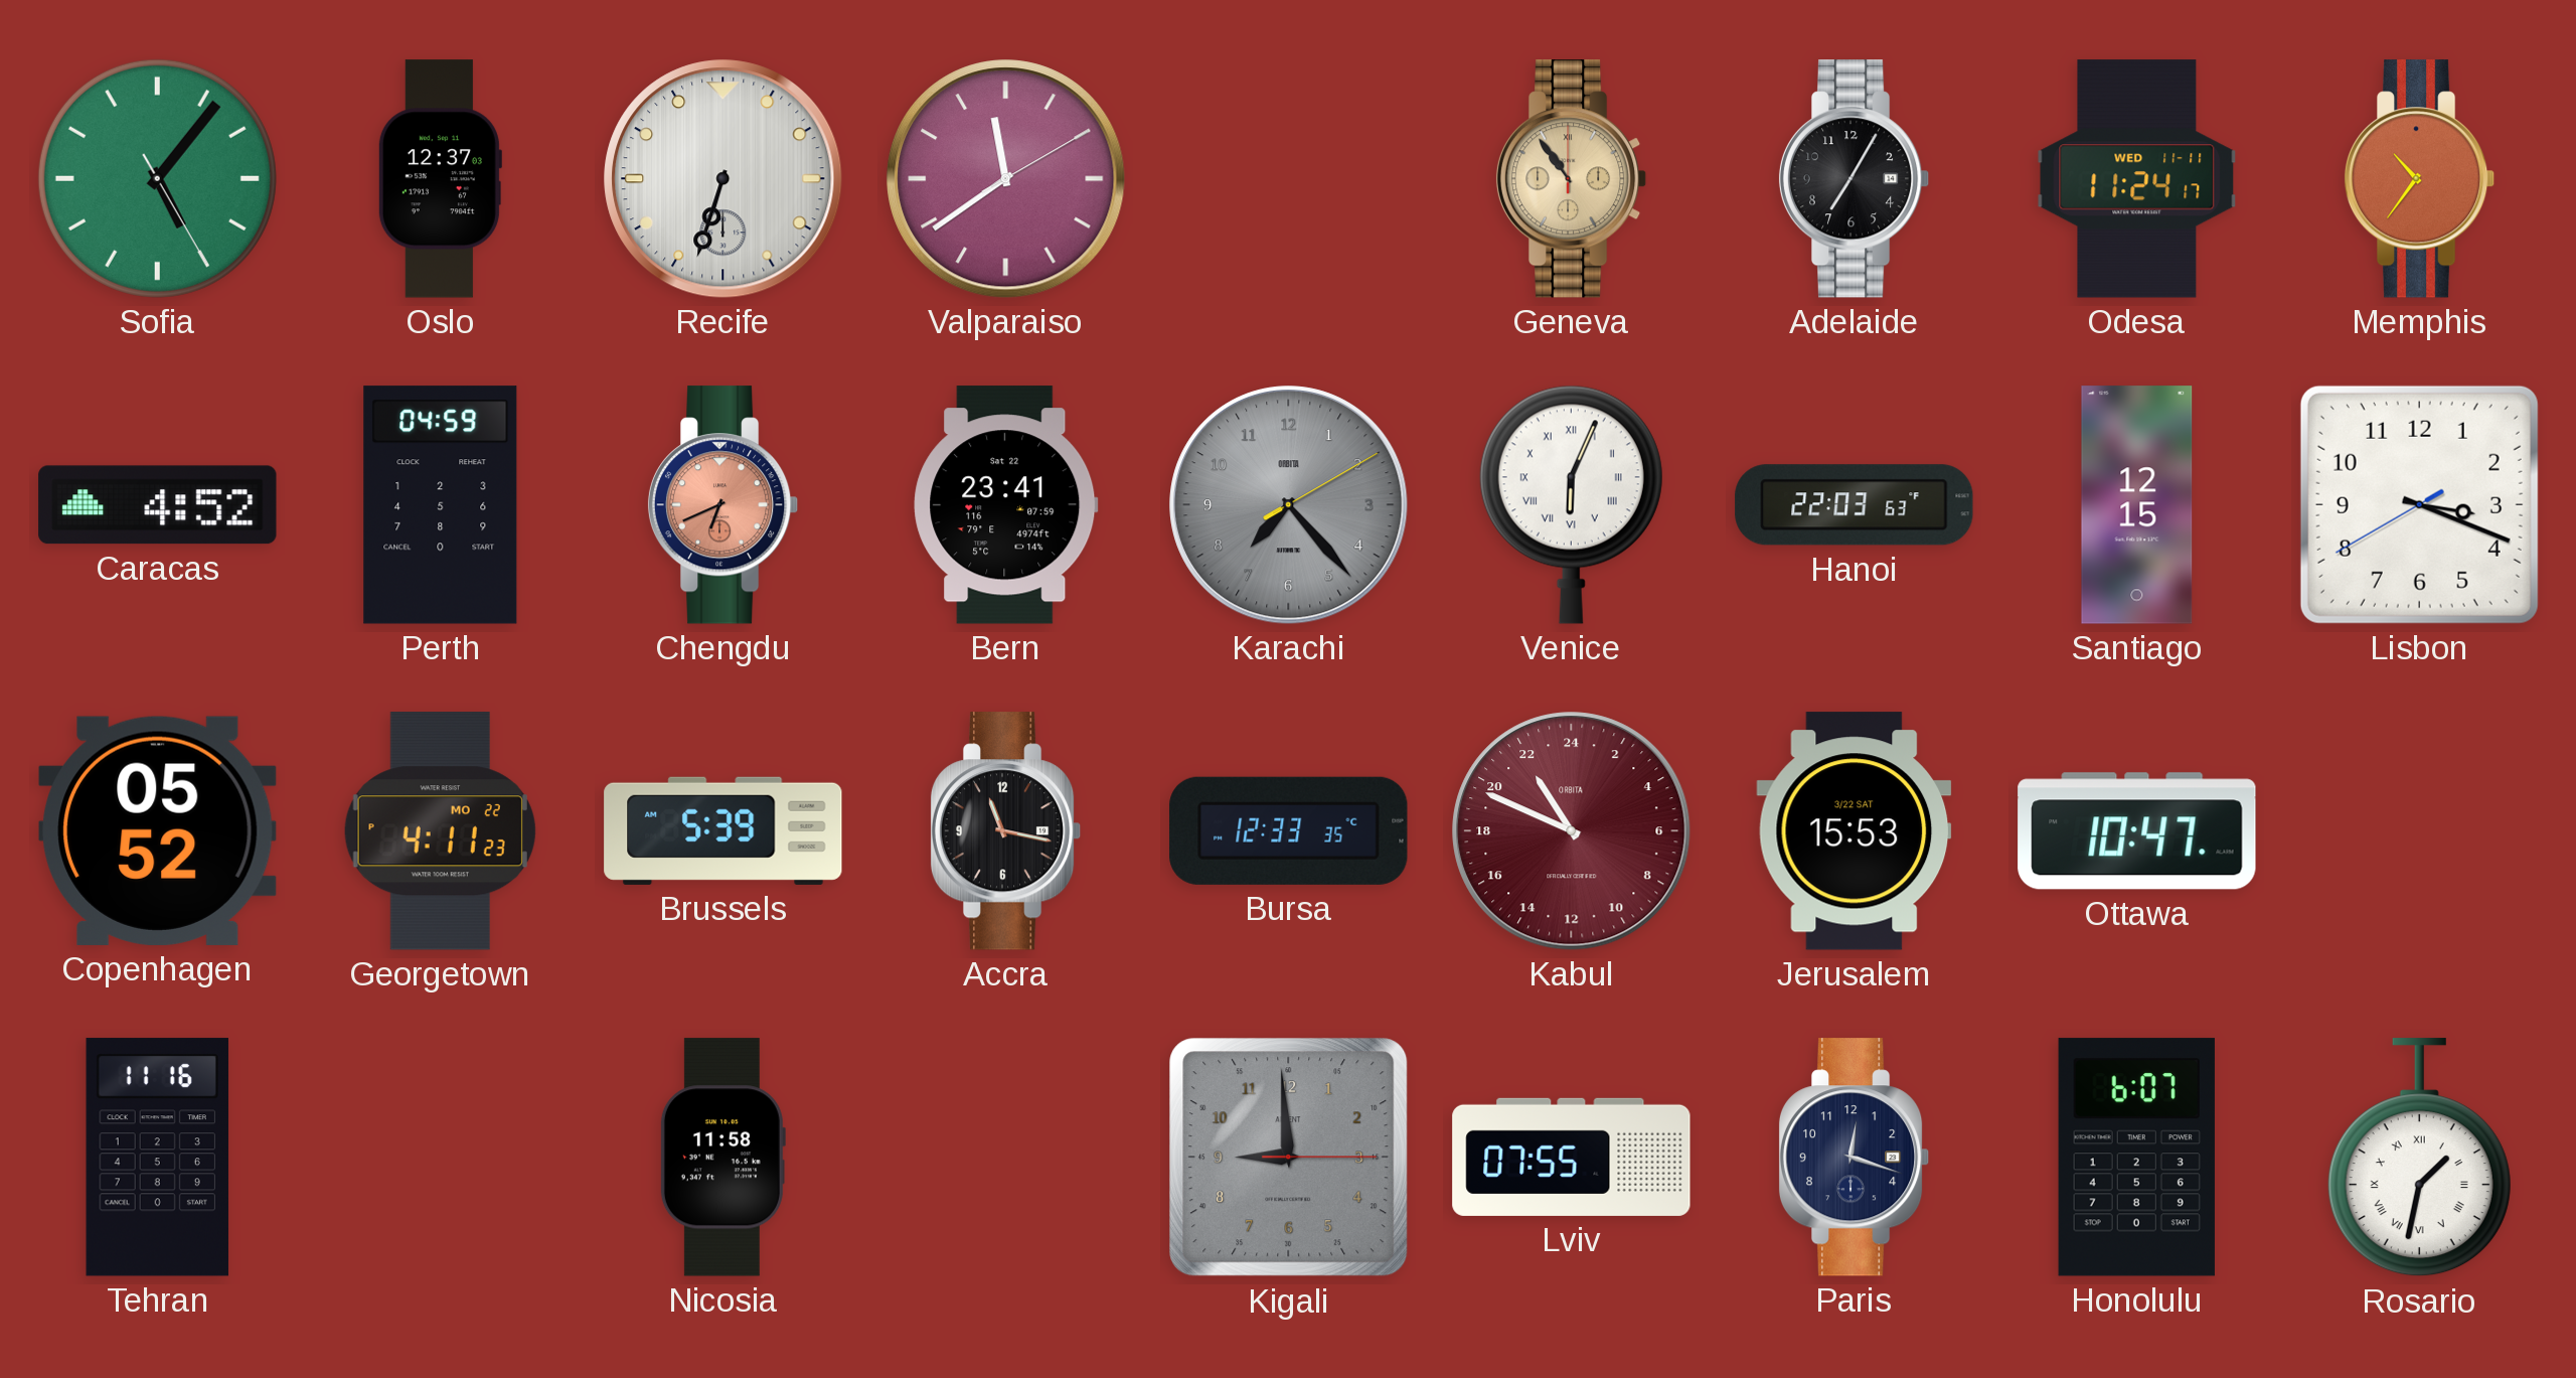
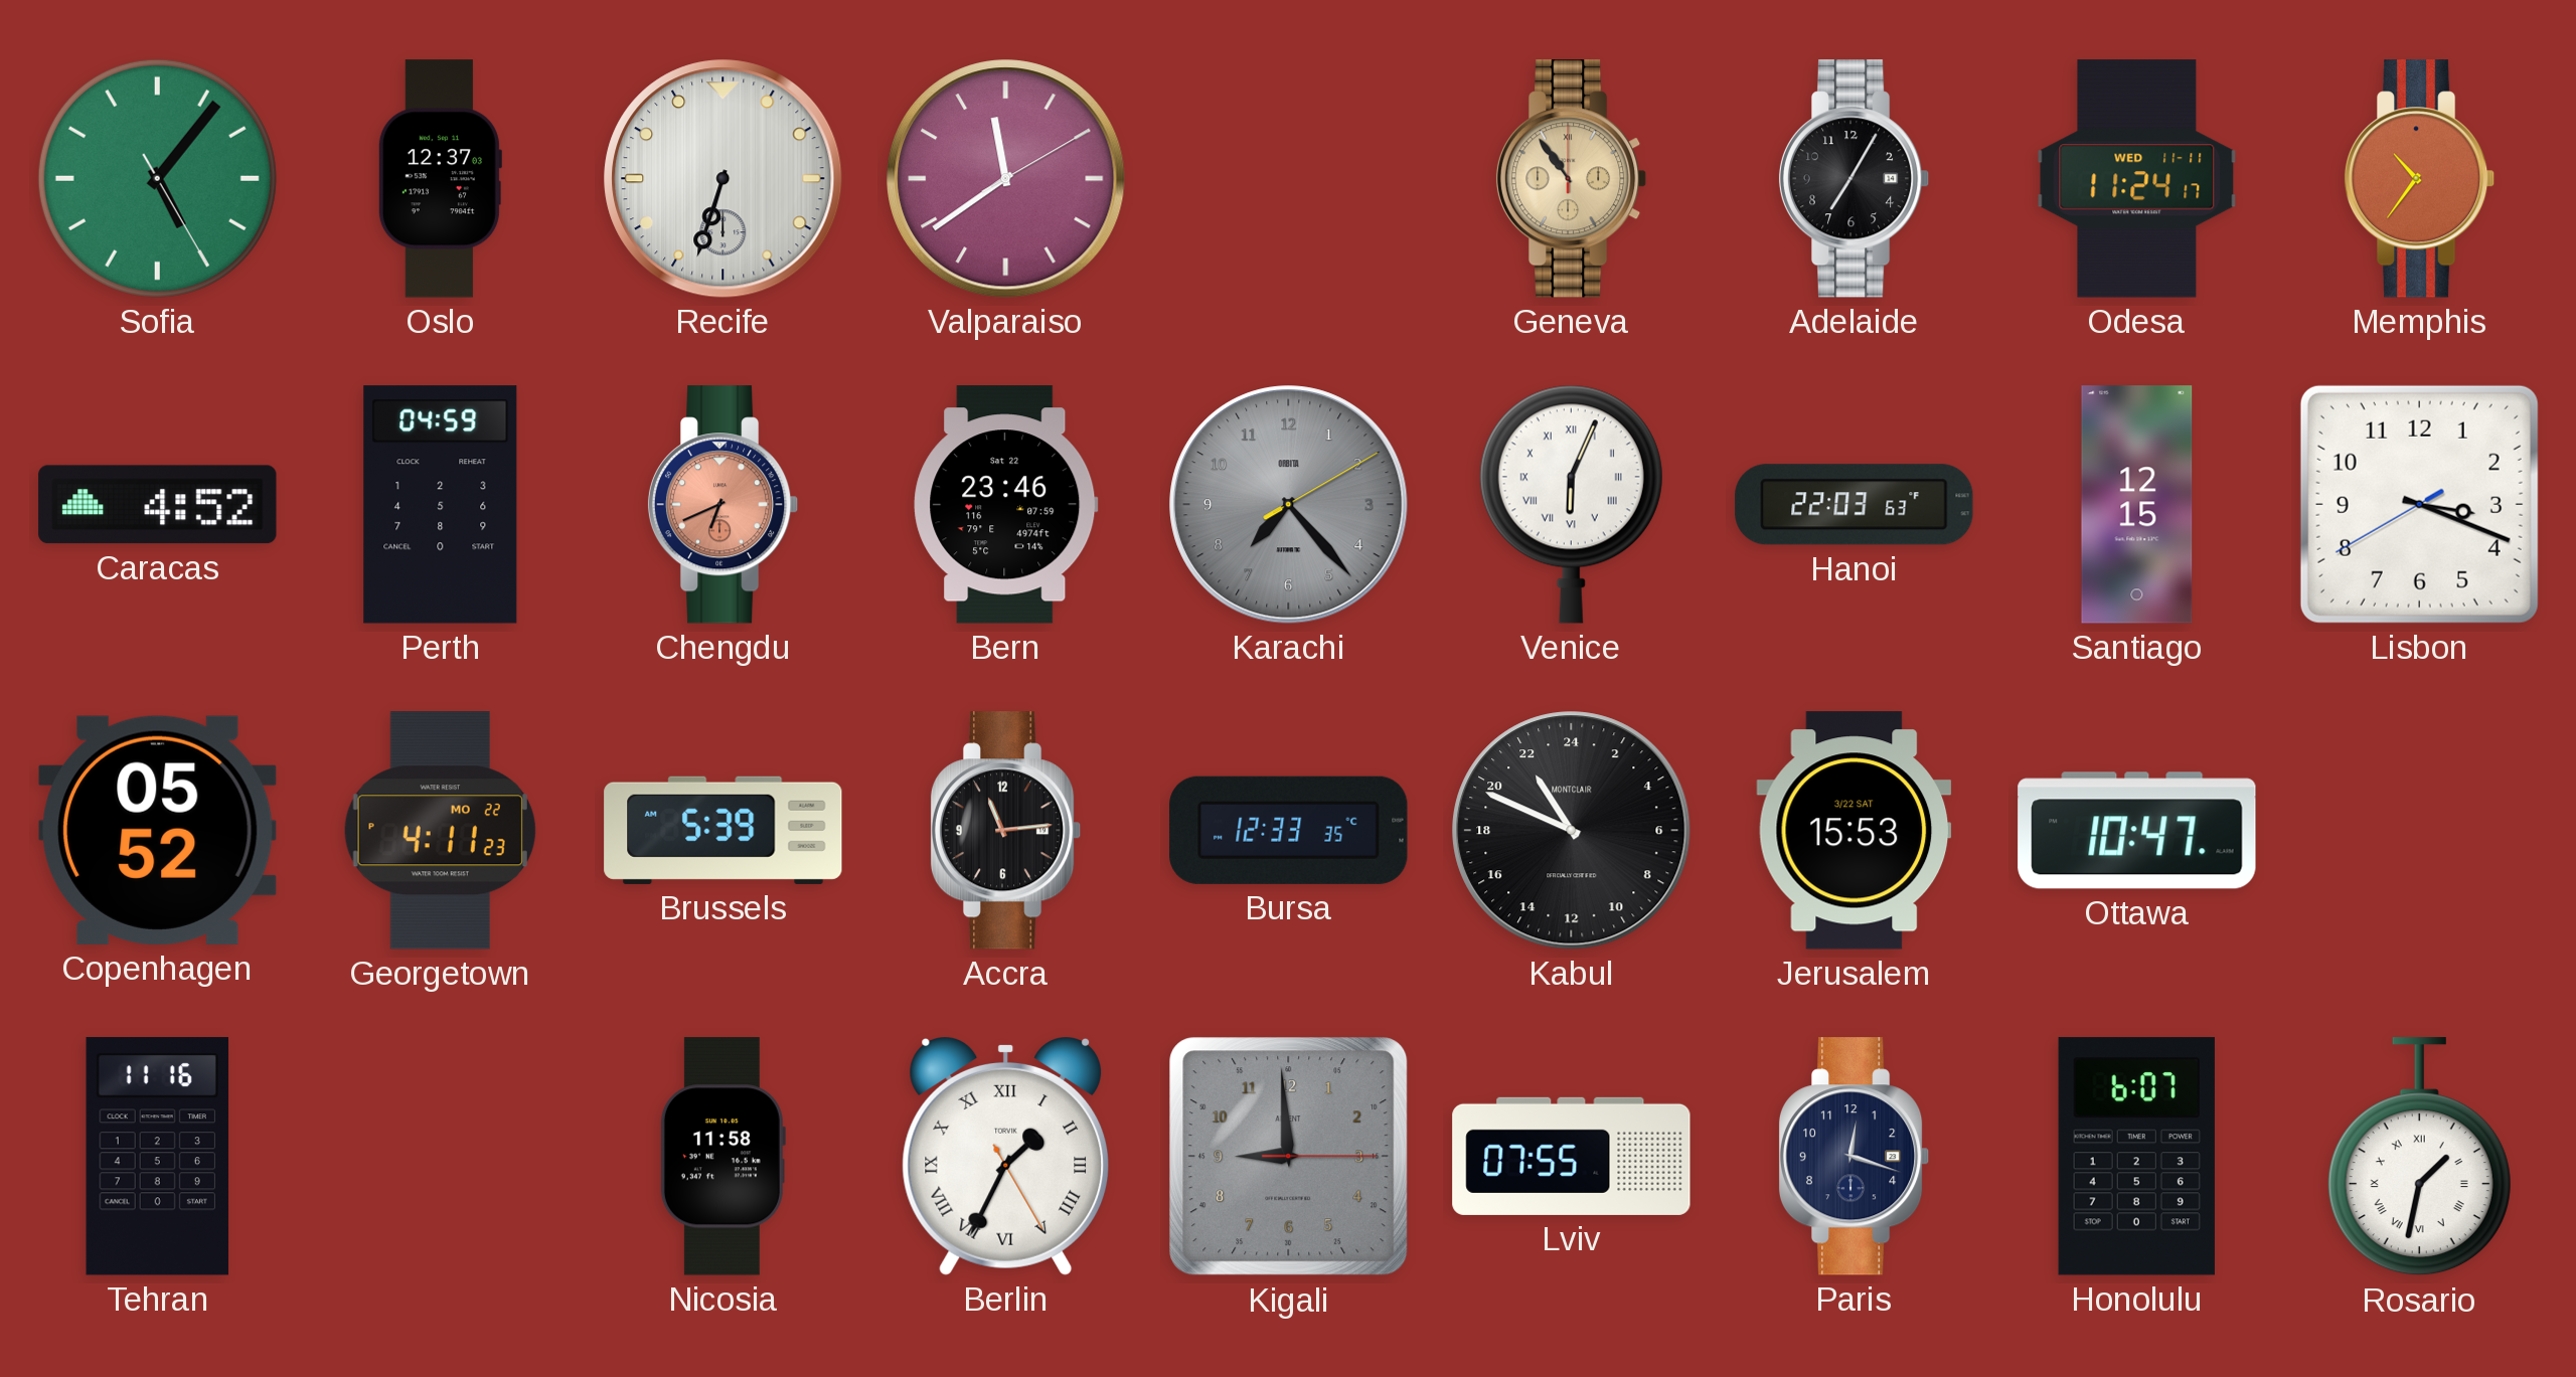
Bern: 23:41 -> 23:46 (1006, 505)
Accra: 11:17 -> 11:14 (1006, 831)
Kabul dial: burgundy -> black (1572, 831)
Kabul brand: ORBITA -> MONTCLAIR (1572, 831)
Berlin: none -> 1:34 (1006, 1157)
